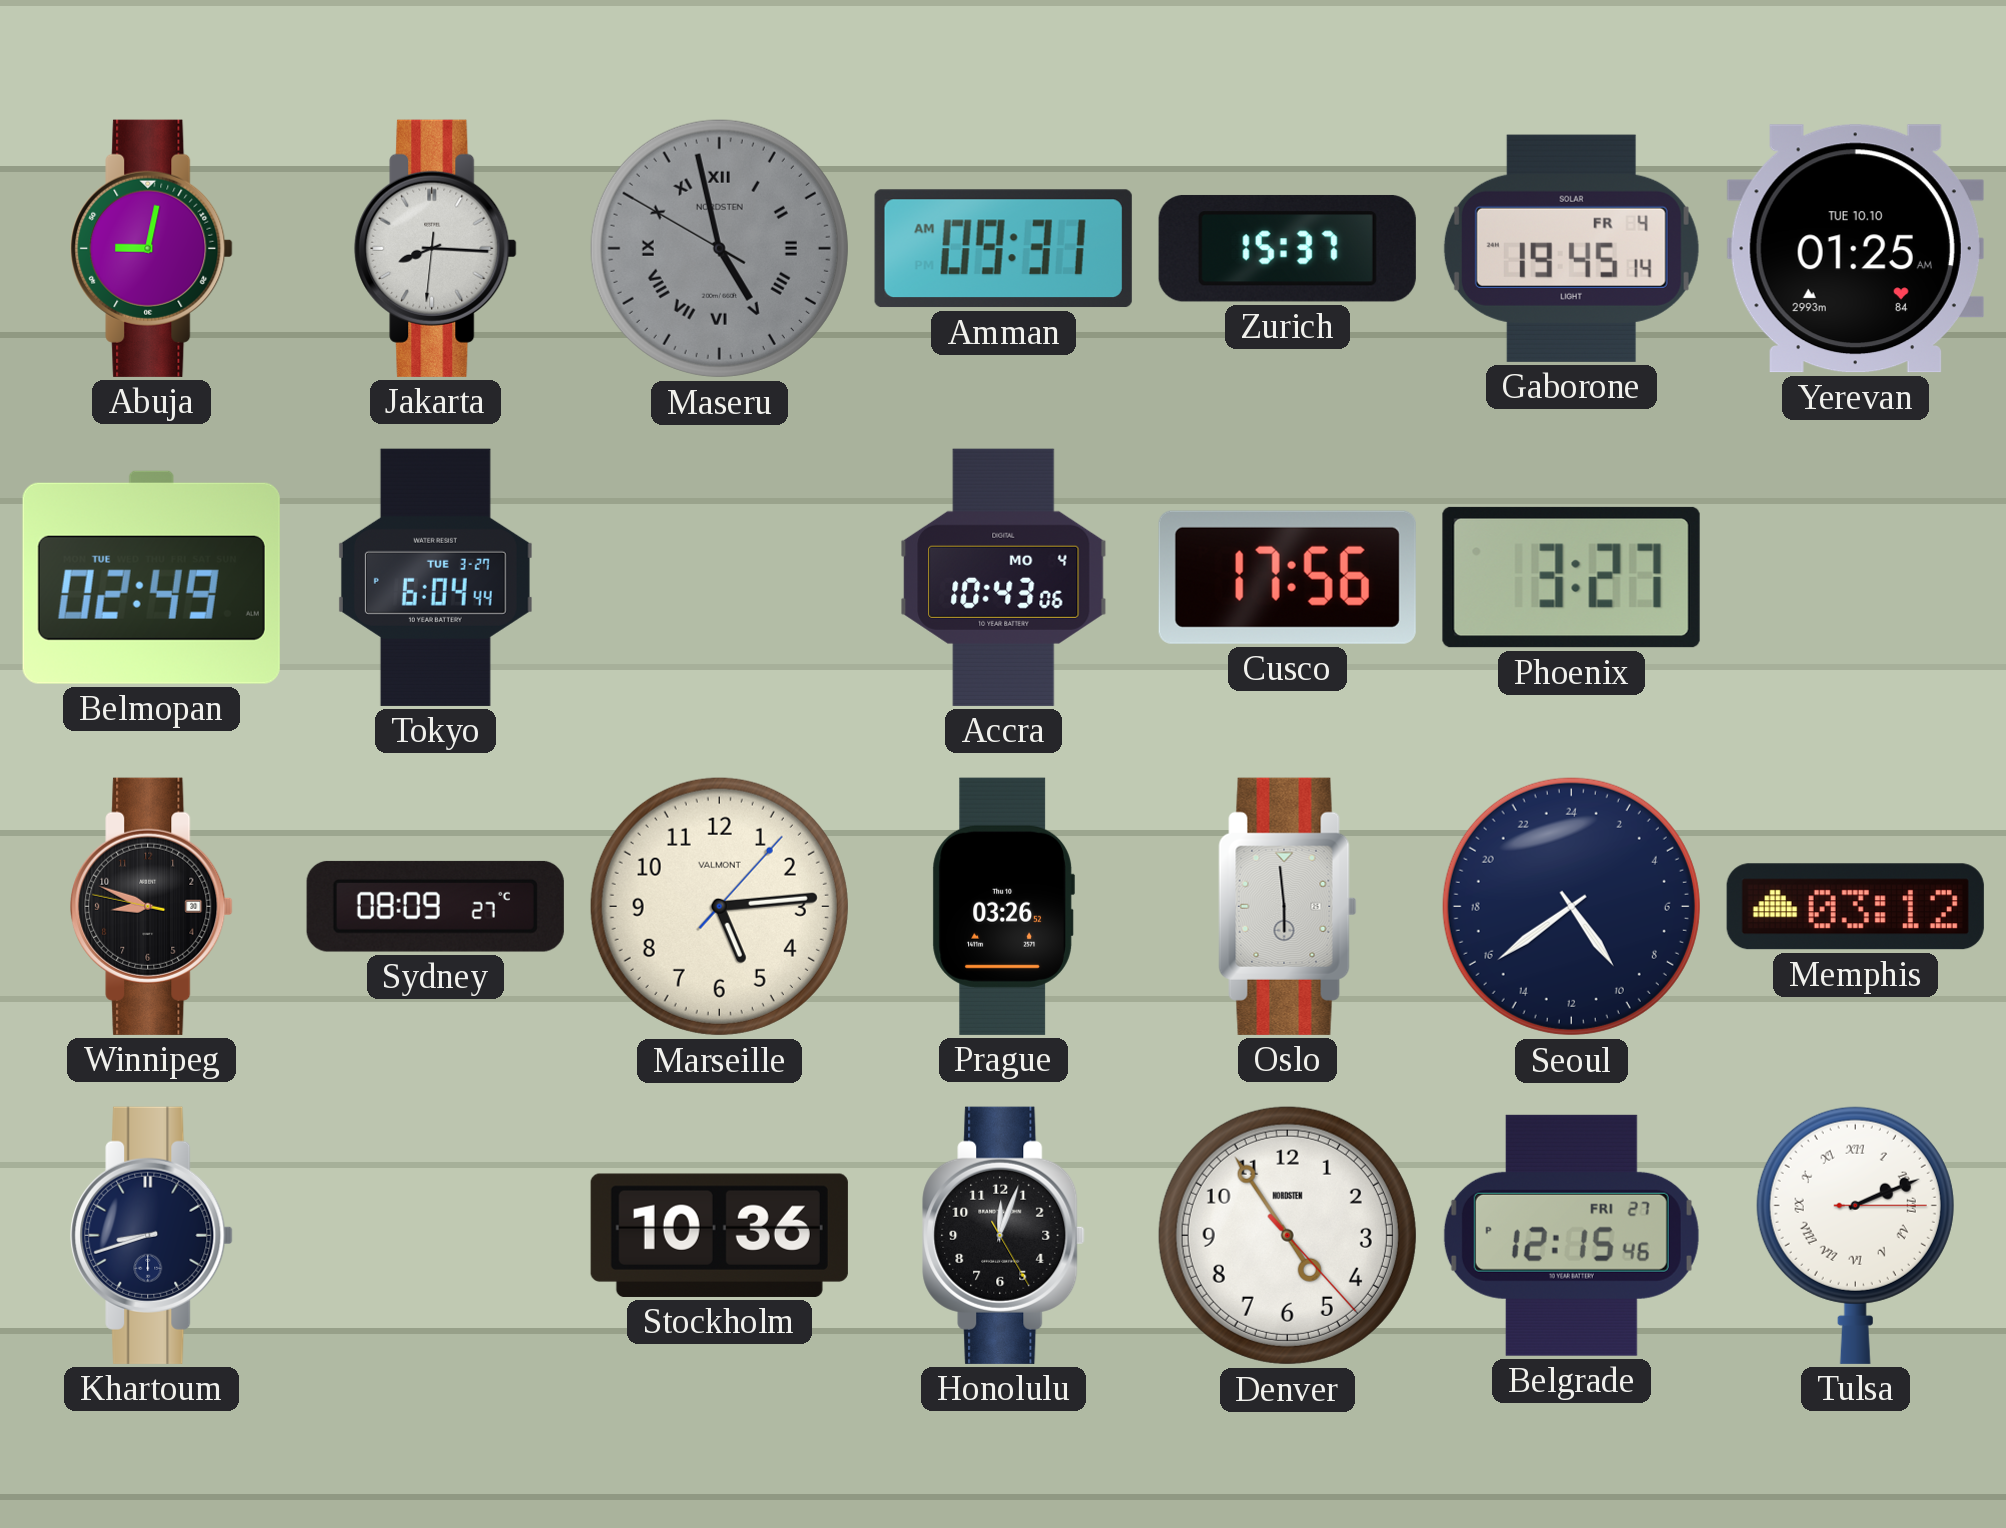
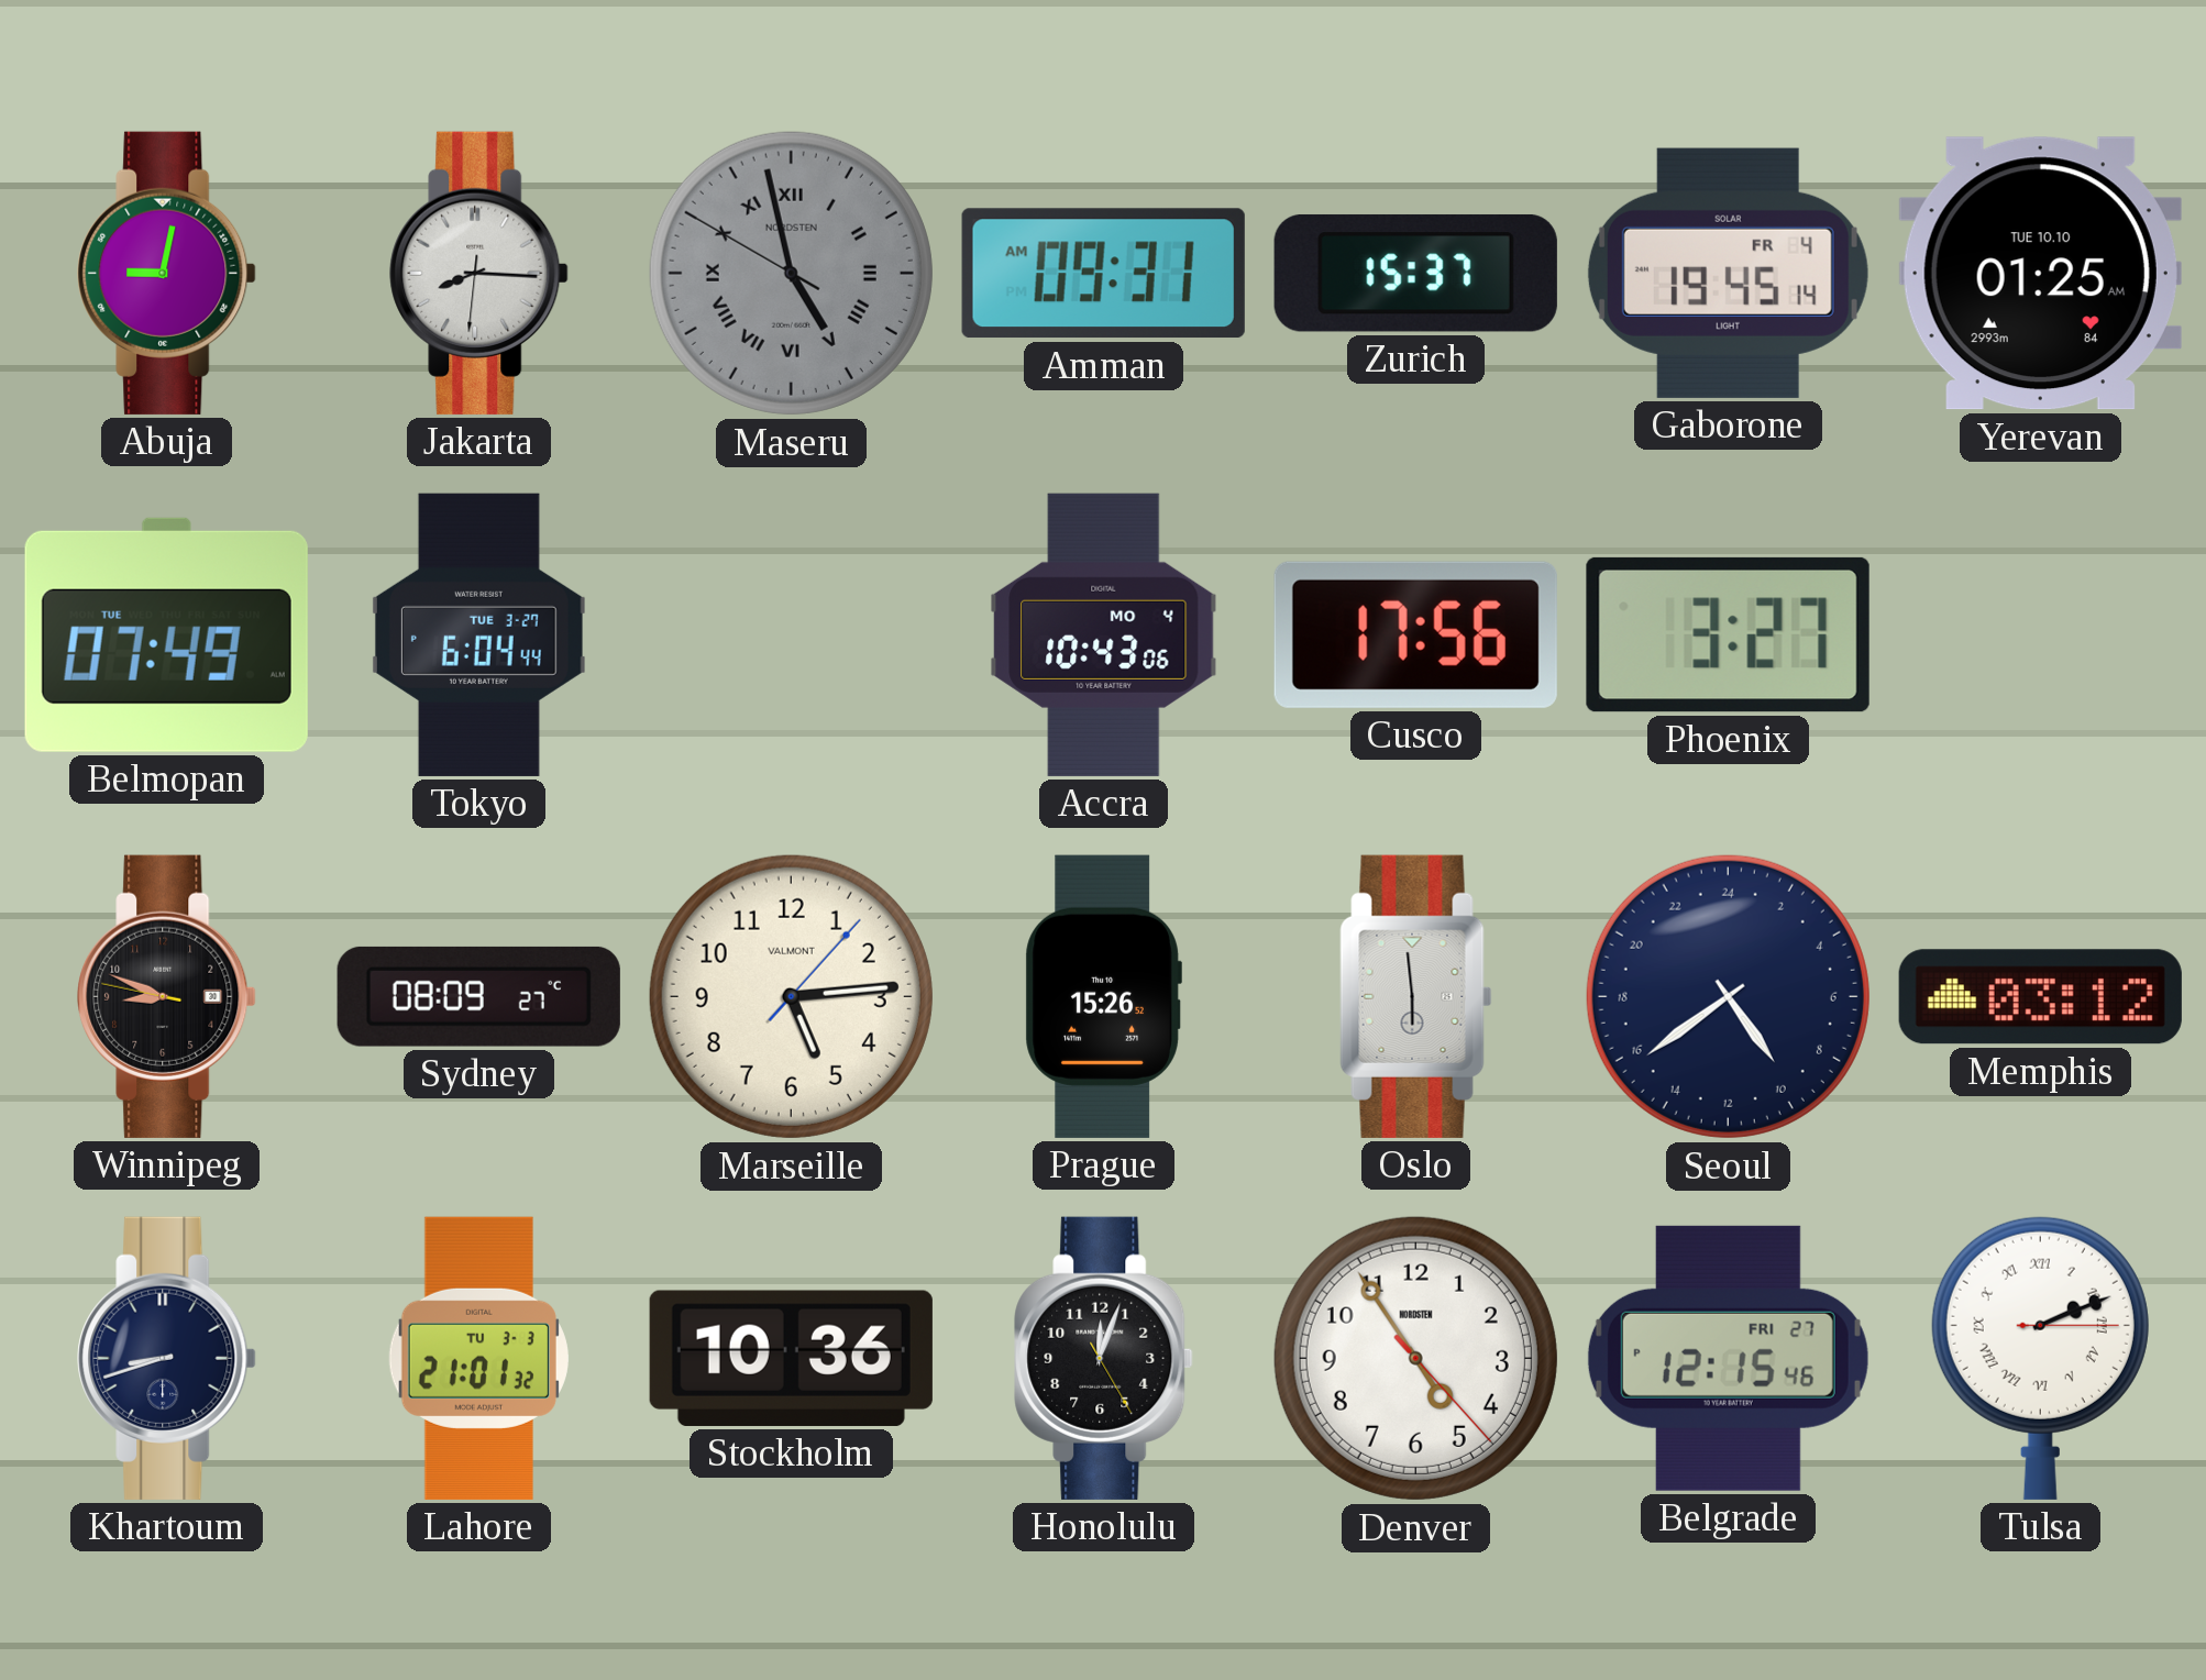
Belmopan: 02:49 -> 07:49 (166, 634)
Prague: 03:26 -> 15:26 (1103, 996)
Lahore: none -> 21:01 (478, 1358)
